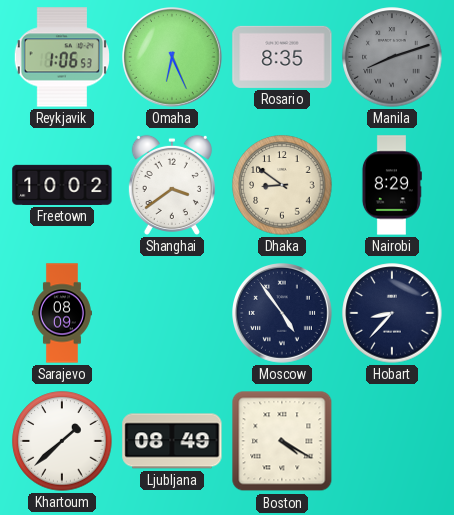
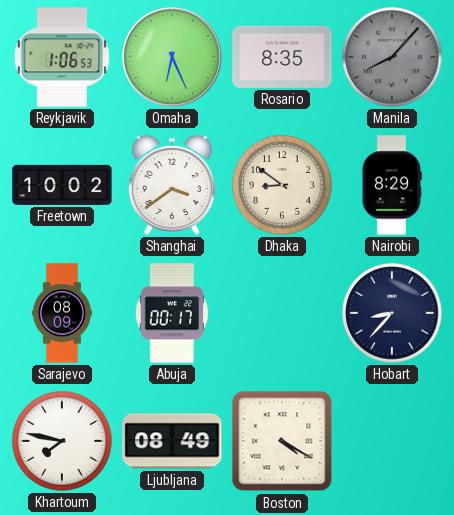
Manila: 8:12 -> 8:07 (392, 57)
Abuja: none -> 00:17 (172, 313)
Moscow: 4:54 -> none (283, 314)
Khartoum: 1:38 -> 7:47 (62, 441)
